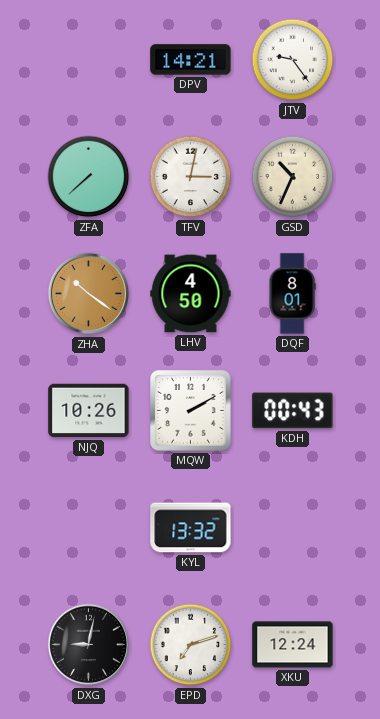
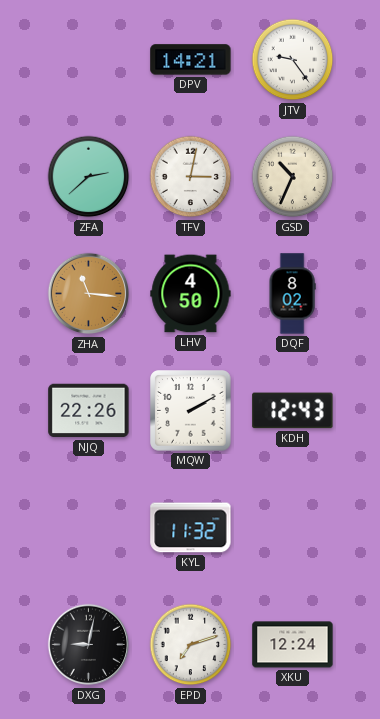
ZFA: 7:38 -> 2:38 (89, 177)
ZHA: 10:21 -> 11:16 (89, 294)
DQF: 8:01 -> 8:02 (292, 294)
NJQ: 10:26 -> 22:26 (89, 411)
KDH: 00:43 -> 12:43 (293, 411)
KYL: 13:32 -> 11:32 (191, 528)
